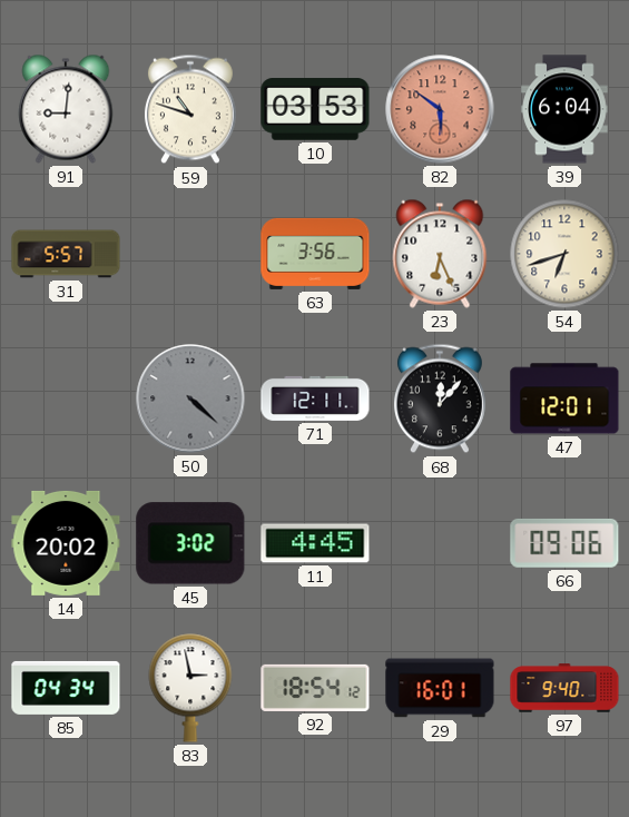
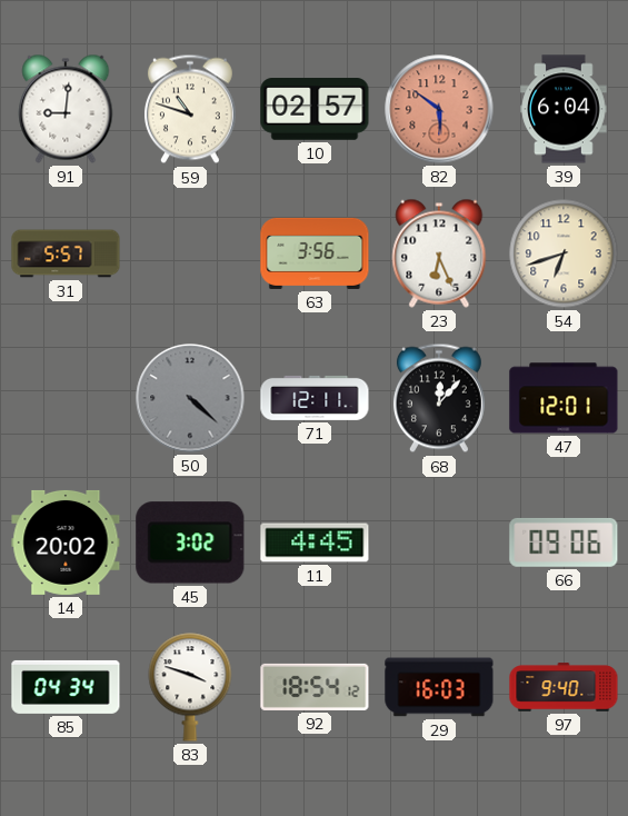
10: 03:53 -> 02:57 (315, 109)
83: 2:58 -> 3:48 (190, 687)
29: 16:01 -> 16:03 (439, 687)
